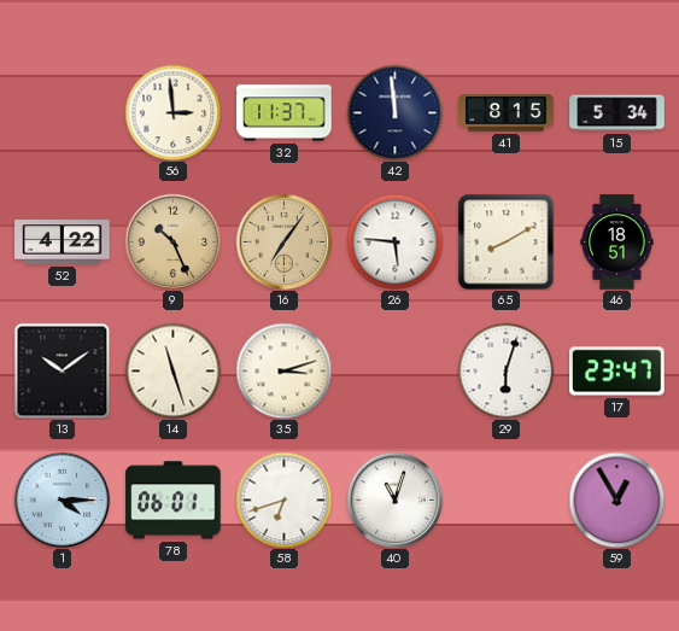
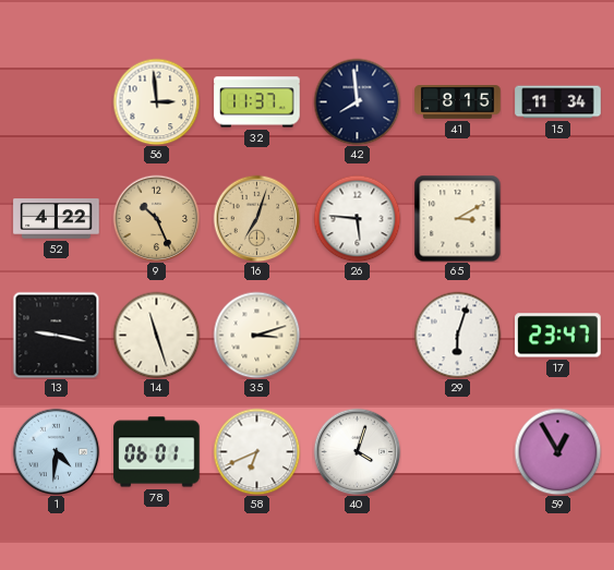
42: 11:59 -> 7:59 (357, 101)
15: 5:34 -> 11:34 (558, 102)
16: 7:06 -> 7:03 (256, 218)
65: 8:10 -> 3:10 (457, 218)
46: 18:51 -> none (617, 243)
13: 10:09 -> 9:17 (56, 335)
1: 4:15 -> 4:31 (56, 451)
58: 6:42 -> 6:41 (256, 451)
40: 11:03 -> 4:03 (357, 451)
